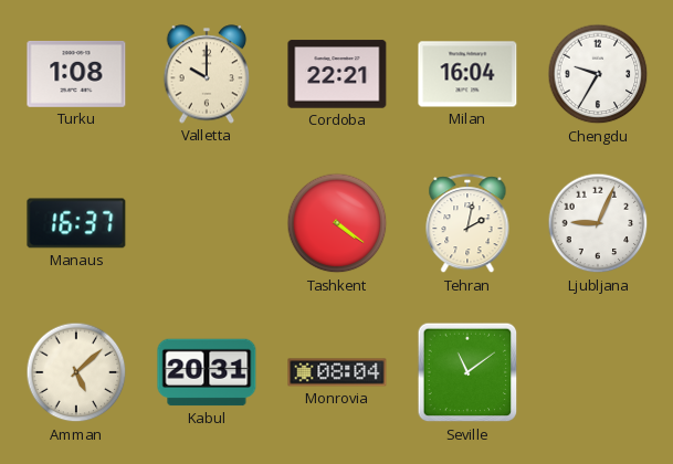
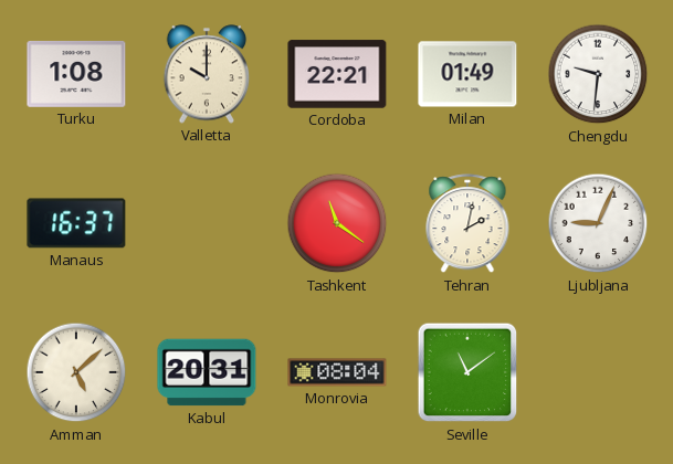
Milan: 16:04 -> 01:49 (467, 74)
Chengdu: 9:35 -> 9:31 (598, 74)
Tashkent: 4:21 -> 11:21 (337, 223)
